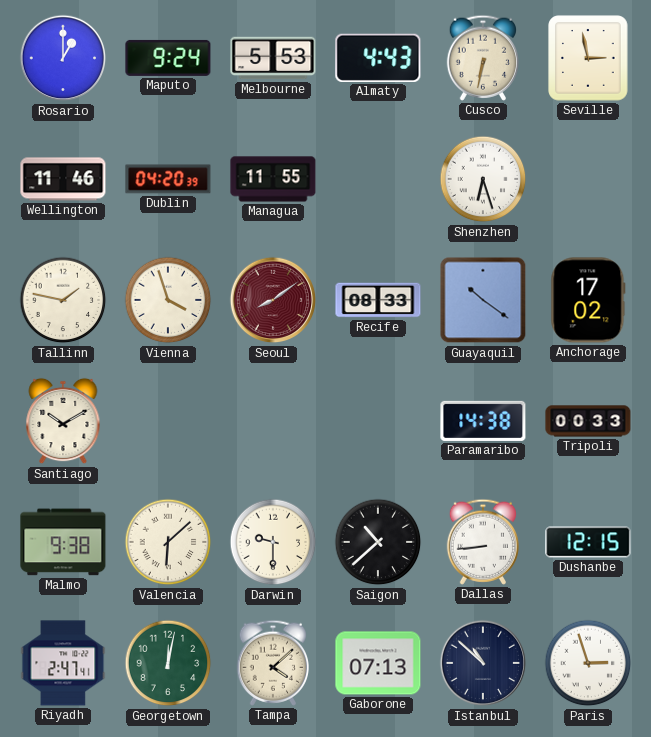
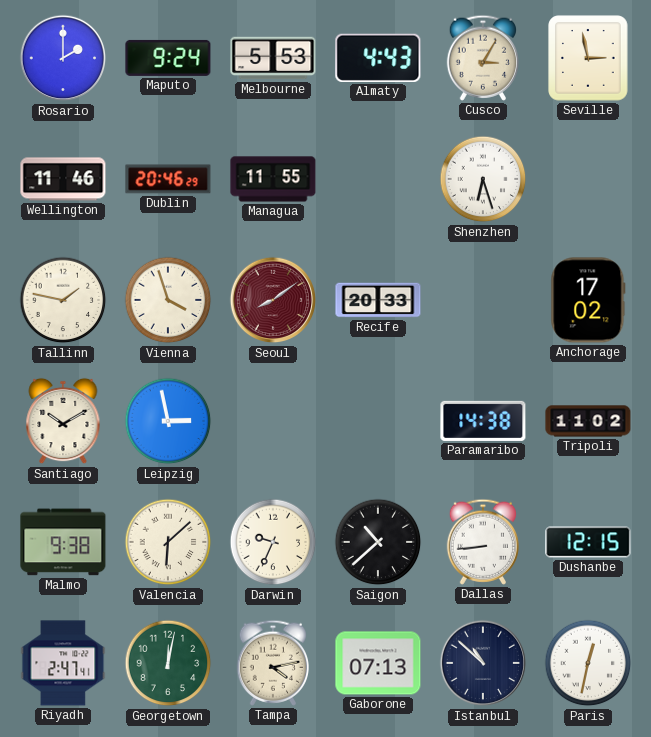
Rosario: 1:00 -> 2:00 (63, 58)
Cusco: 6:32 -> 3:05 (482, 58)
Dublin: 04:20 -> 20:46 (168, 179)
Recife: 08:33 -> 20:33 (378, 300)
Guayaquil: 10:21 -> none (483, 300)
Leipzig: none -> 2:58 (168, 421)
Tripoli: 00:33 -> 11:02 (588, 421)
Darwin: 9:30 -> 9:34 (273, 542)
Tampa: 4:08 -> 4:13 (272, 663)
Paris: 2:57 -> 12:32 (588, 663)
